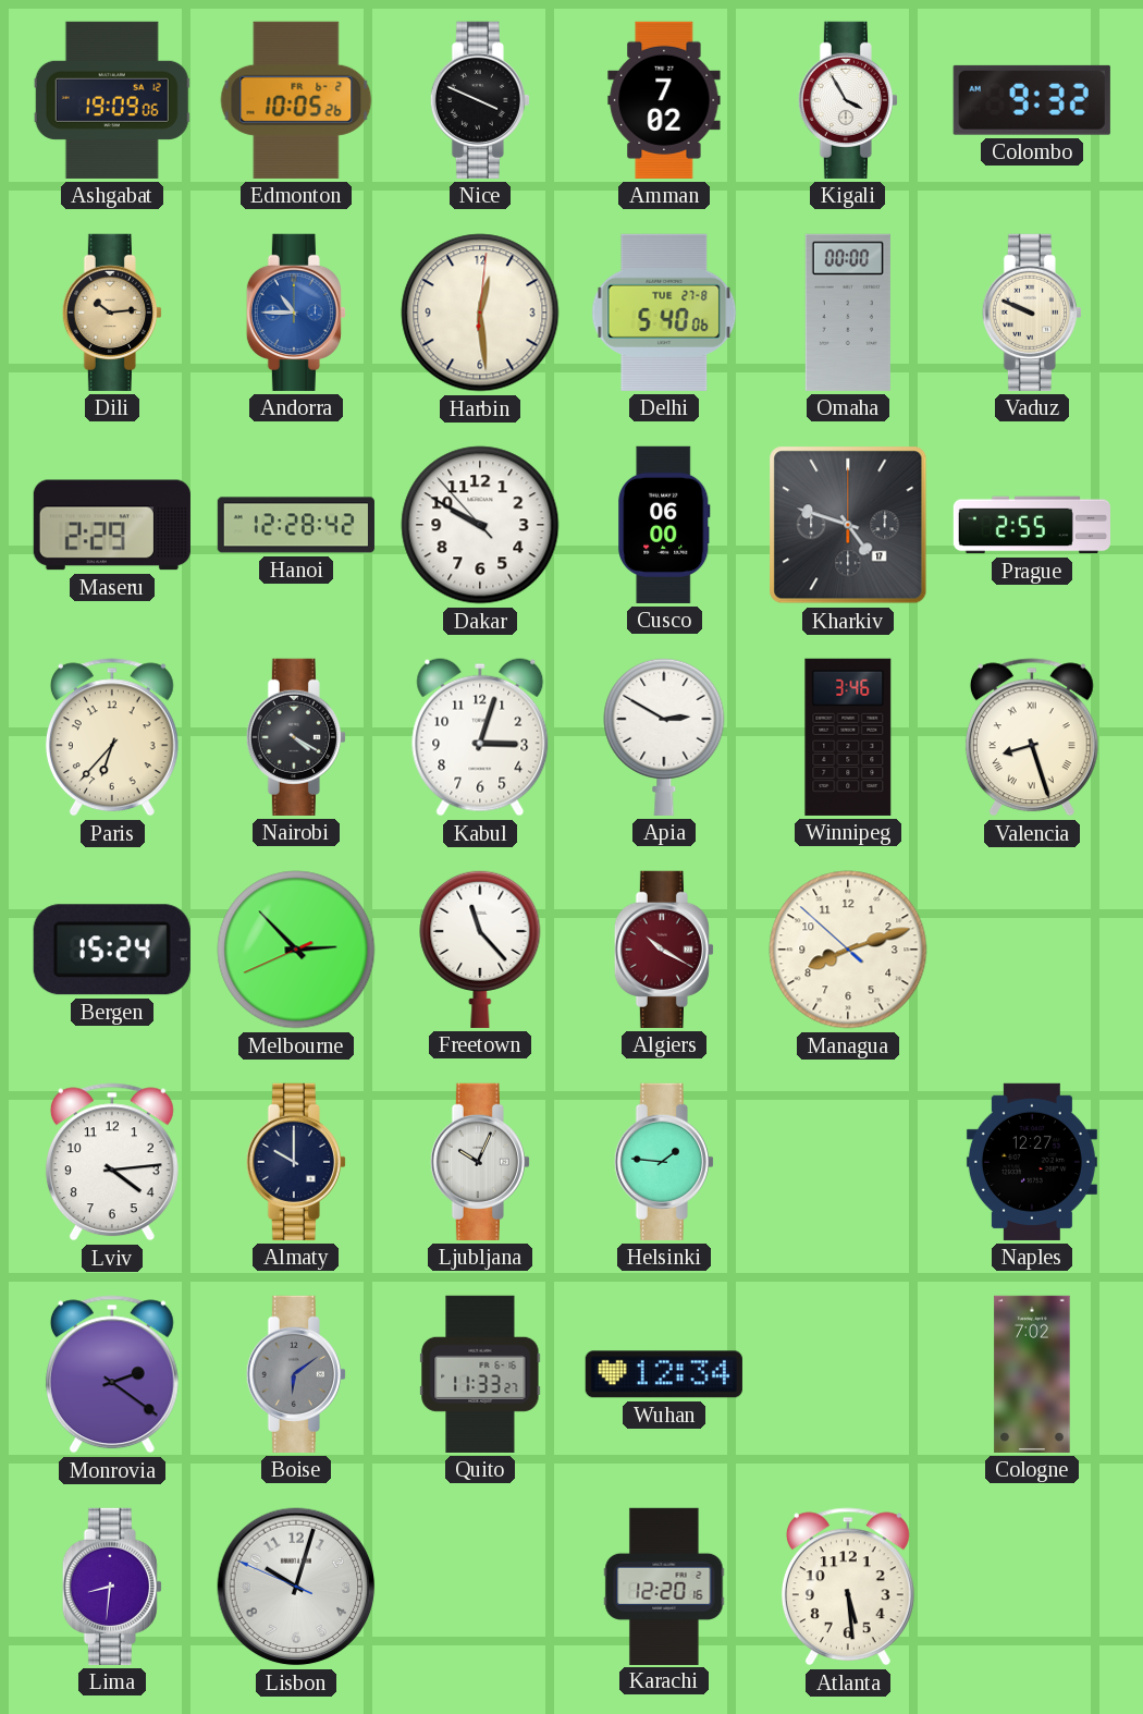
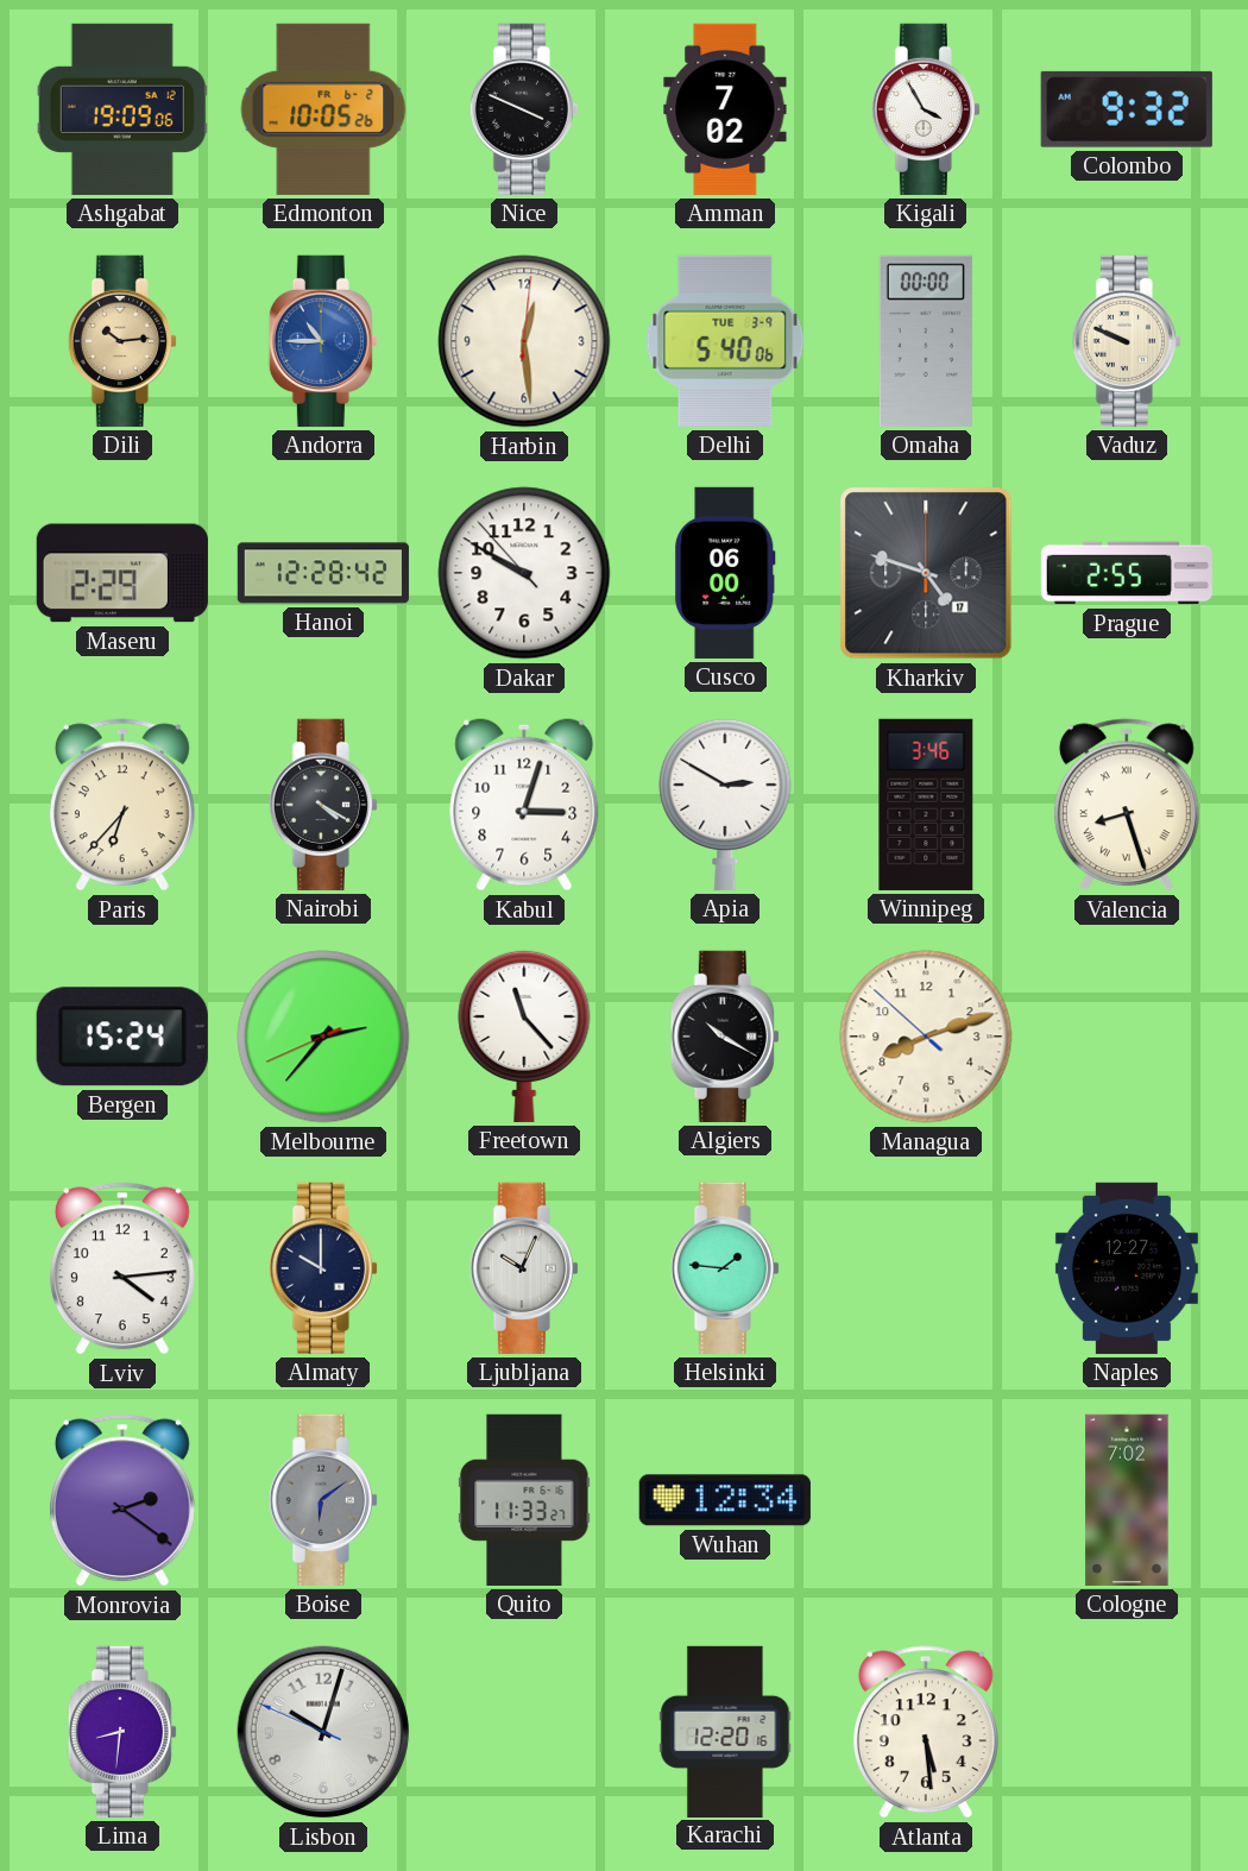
Delhi date: TUE 27-8 -> TUE 3-9 (725, 341)
Melbourne: 2:52 -> 2:36 (323, 1037)
Algiers dial: burgundy -> black (725, 1037)
